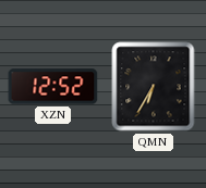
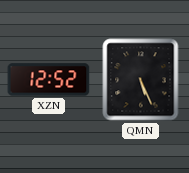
QMN: 6:35 -> 5:26 (141, 80)
